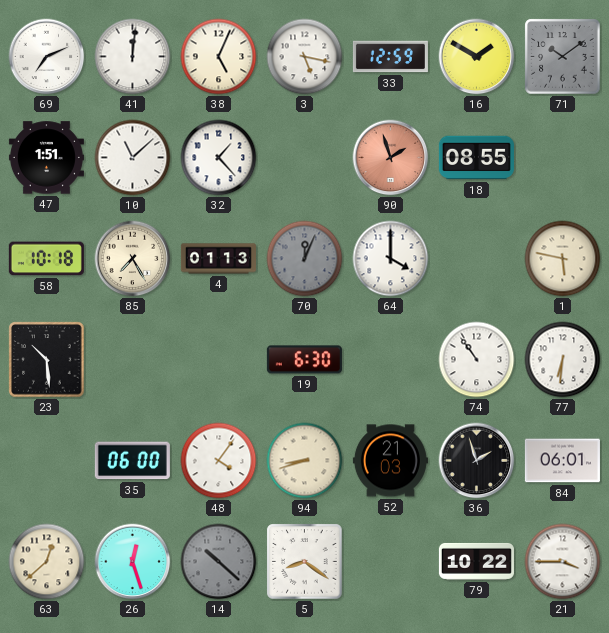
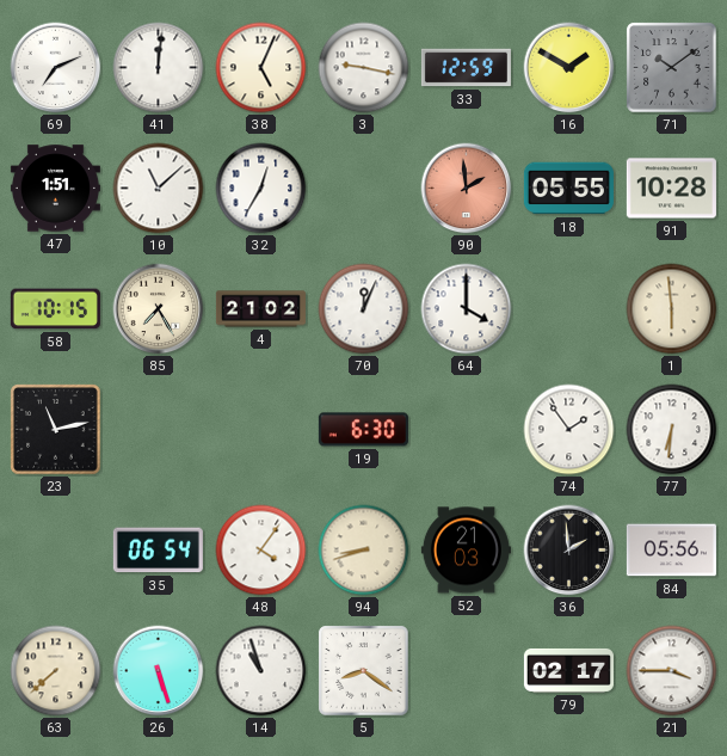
3: 5:17 -> 9:17 (364, 68)
32: 1:23 -> 12:35 (261, 189)
90: 1:57 -> 1:59 (467, 189)
18: 08:55 -> 05:55 (568, 189)
91: none -> 10:28 (671, 189)
58: 10:18 -> 10:15 (55, 309)
4: 01:13 -> 21:02 (260, 309)
70 dial: grey -> white (364, 309)
1: 5:47 -> 5:59 (672, 309)
23: 10:29 -> 11:13 (56, 430)
74: 10:54 -> 1:54 (569, 430)
35: 06:00 -> 06:54 (158, 551)
36: 1:57 -> 1:59 (569, 551)
84: 06:01 -> 05:56 (671, 551)
63: 12:38 -> 7:38 (56, 671)
26: 12:27 -> 5:27 (159, 671)
14: 10:22 -> 10:57 (261, 671)
14 dial: grey -> white (261, 671)
79: 10:22 -> 02:17 (568, 670)
